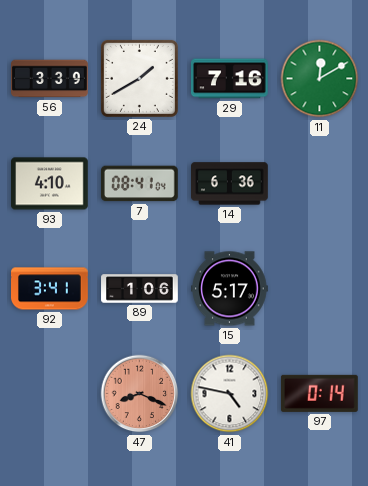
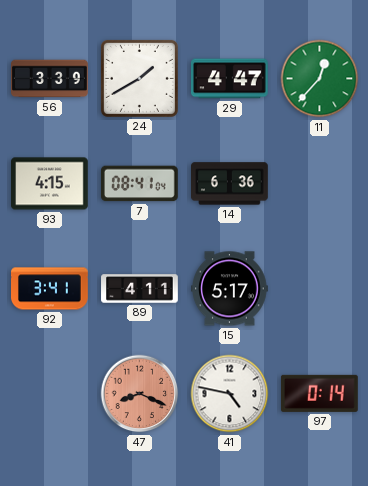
29: 7:16 -> 4:47 (230, 79)
11: 12:10 -> 12:37 (320, 79)
93: 4:10 -> 4:15 (50, 184)
89: 1:06 -> 4:11 (140, 289)
